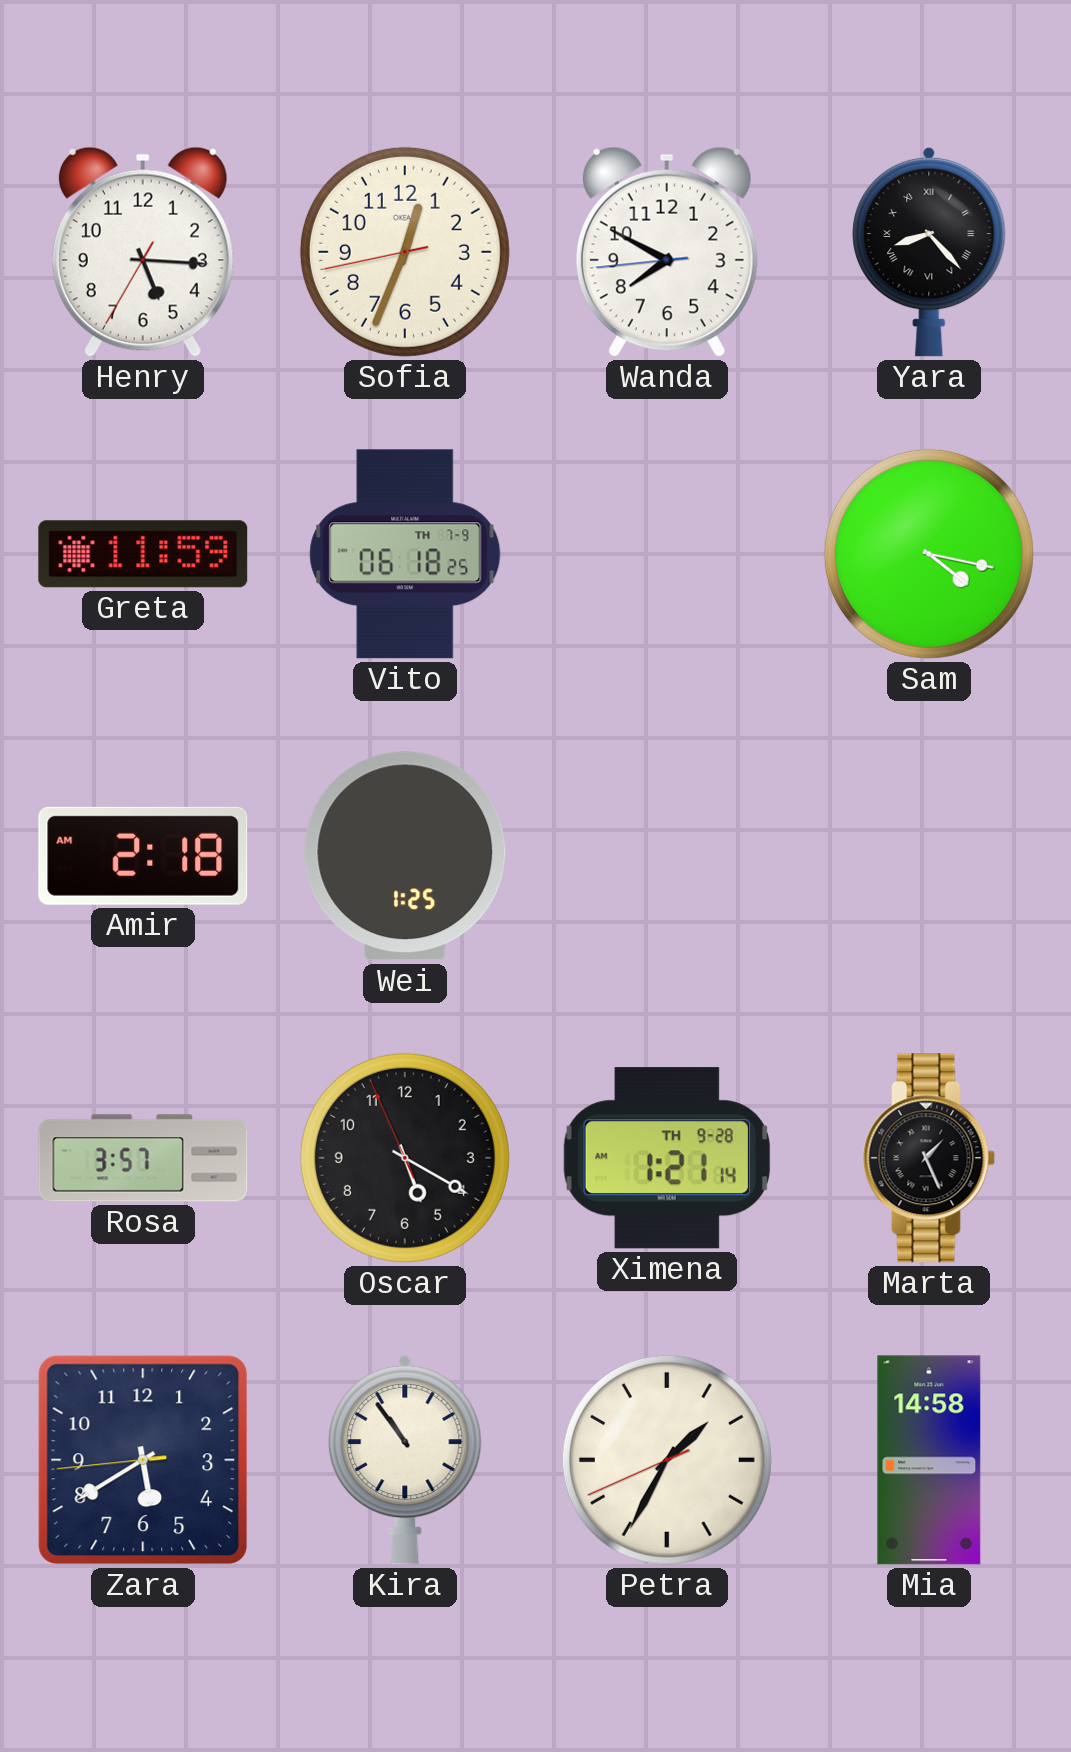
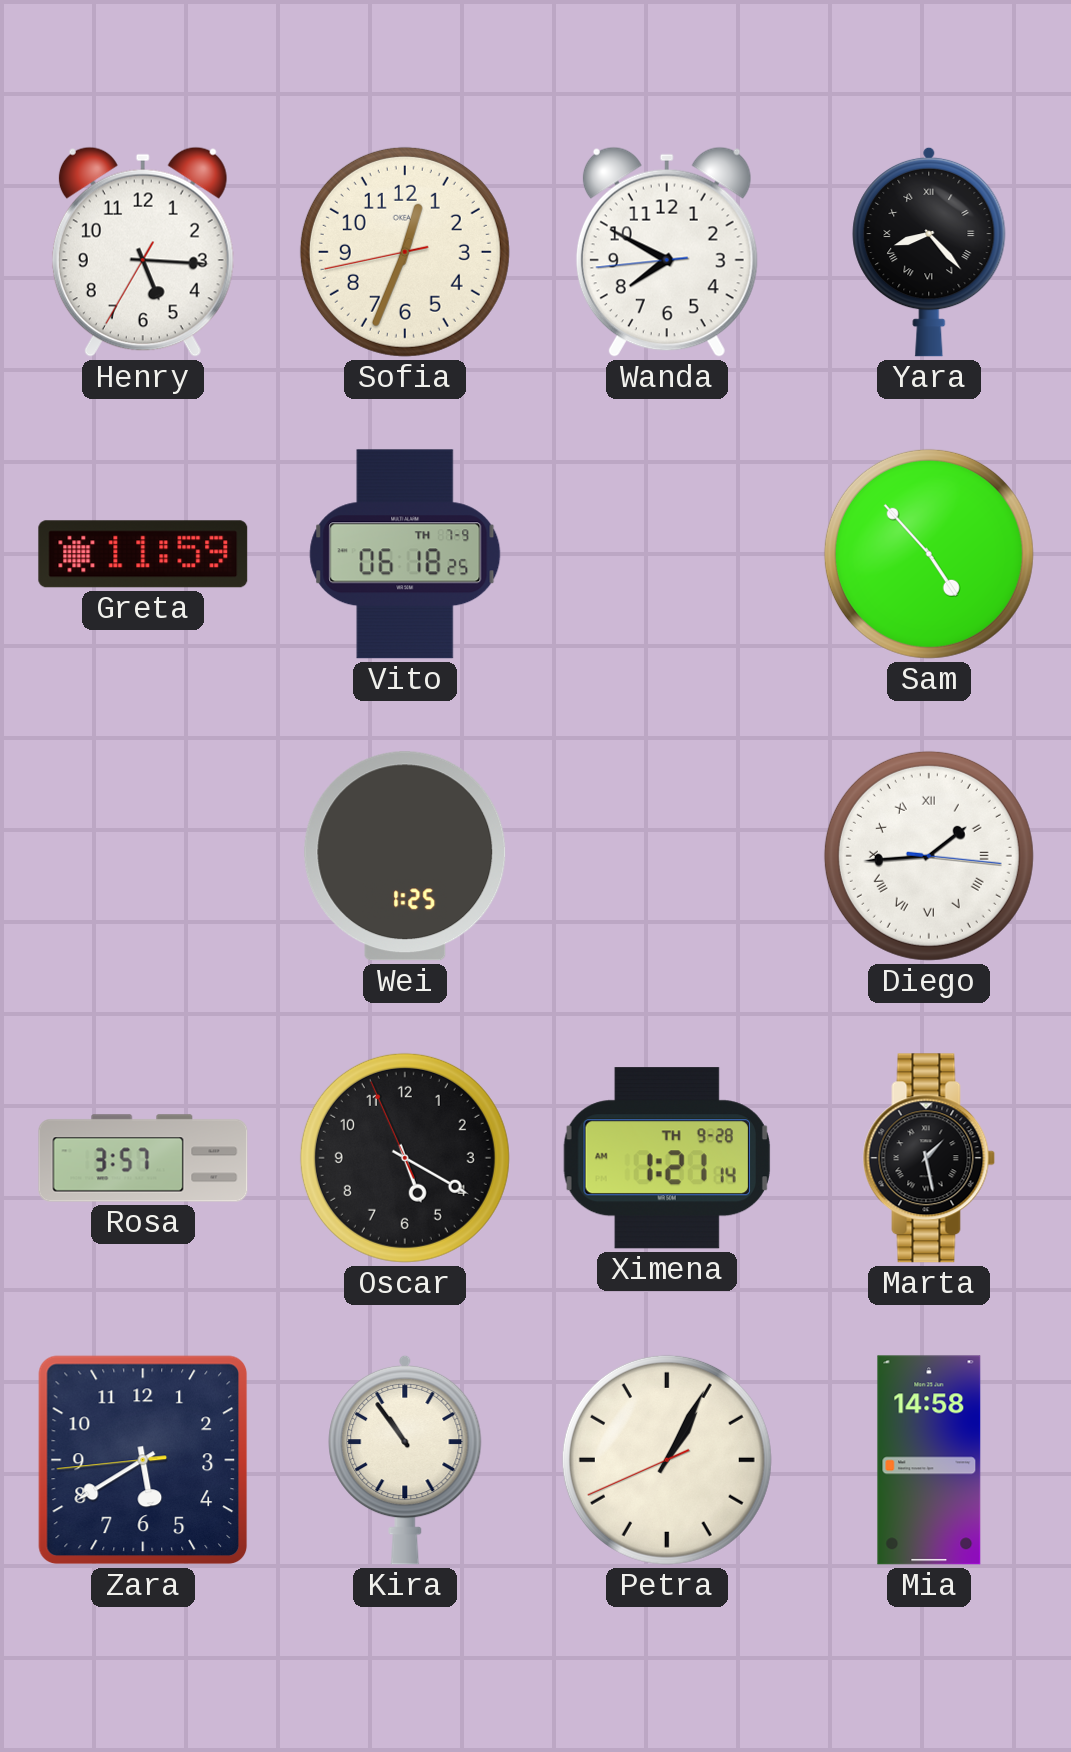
Sam: 4:17 -> 4:53 (929, 554)
Amir: 2:18 -> none (143, 856)
Diego: none -> 1:44 (929, 856)
Marta: 1:26 -> 1:28 (929, 1158)
Petra: 1:34 -> 1:04 (667, 1460)
